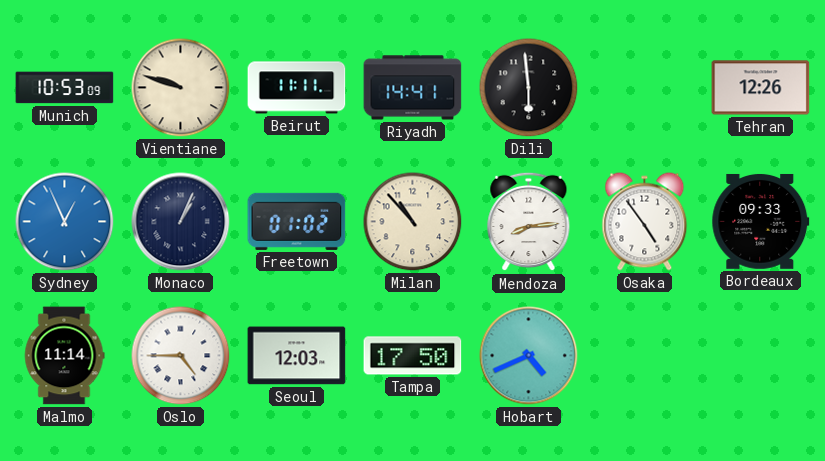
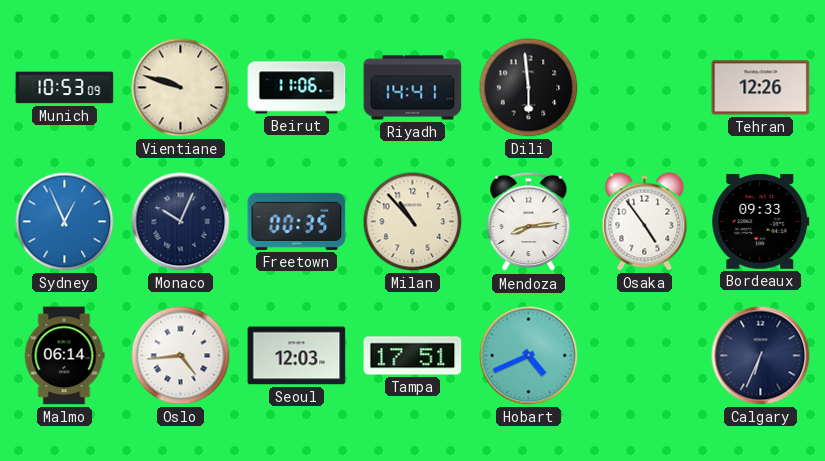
Beirut: 11:11 -> 11:06 (297, 88)
Monaco: 1:04 -> 10:04 (181, 222)
Freetown: 01:02 -> 00:35 (297, 221)
Malmo: 11:14 -> 06:14 (64, 356)
Oslo: 4:45 -> 4:44 (181, 356)
Tampa: 17:50 -> 17:51 (413, 356)
Calgary: none -> 6:34 (761, 356)
